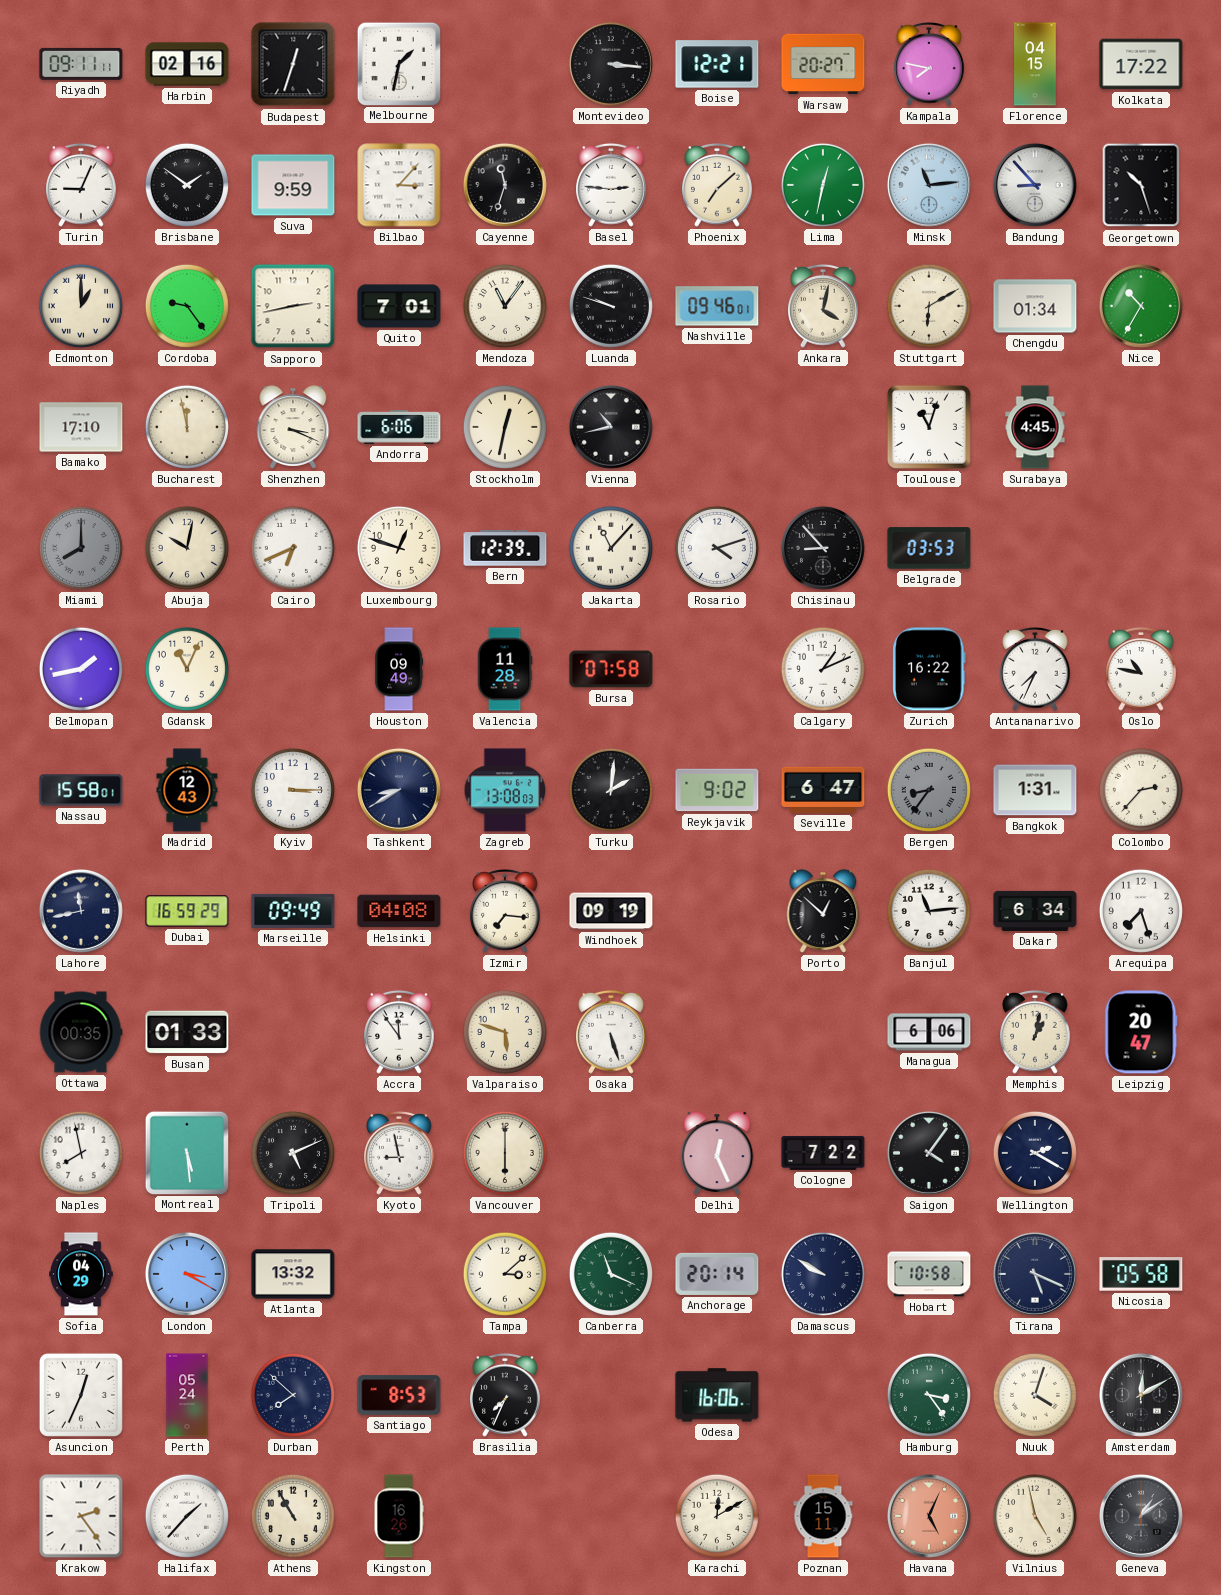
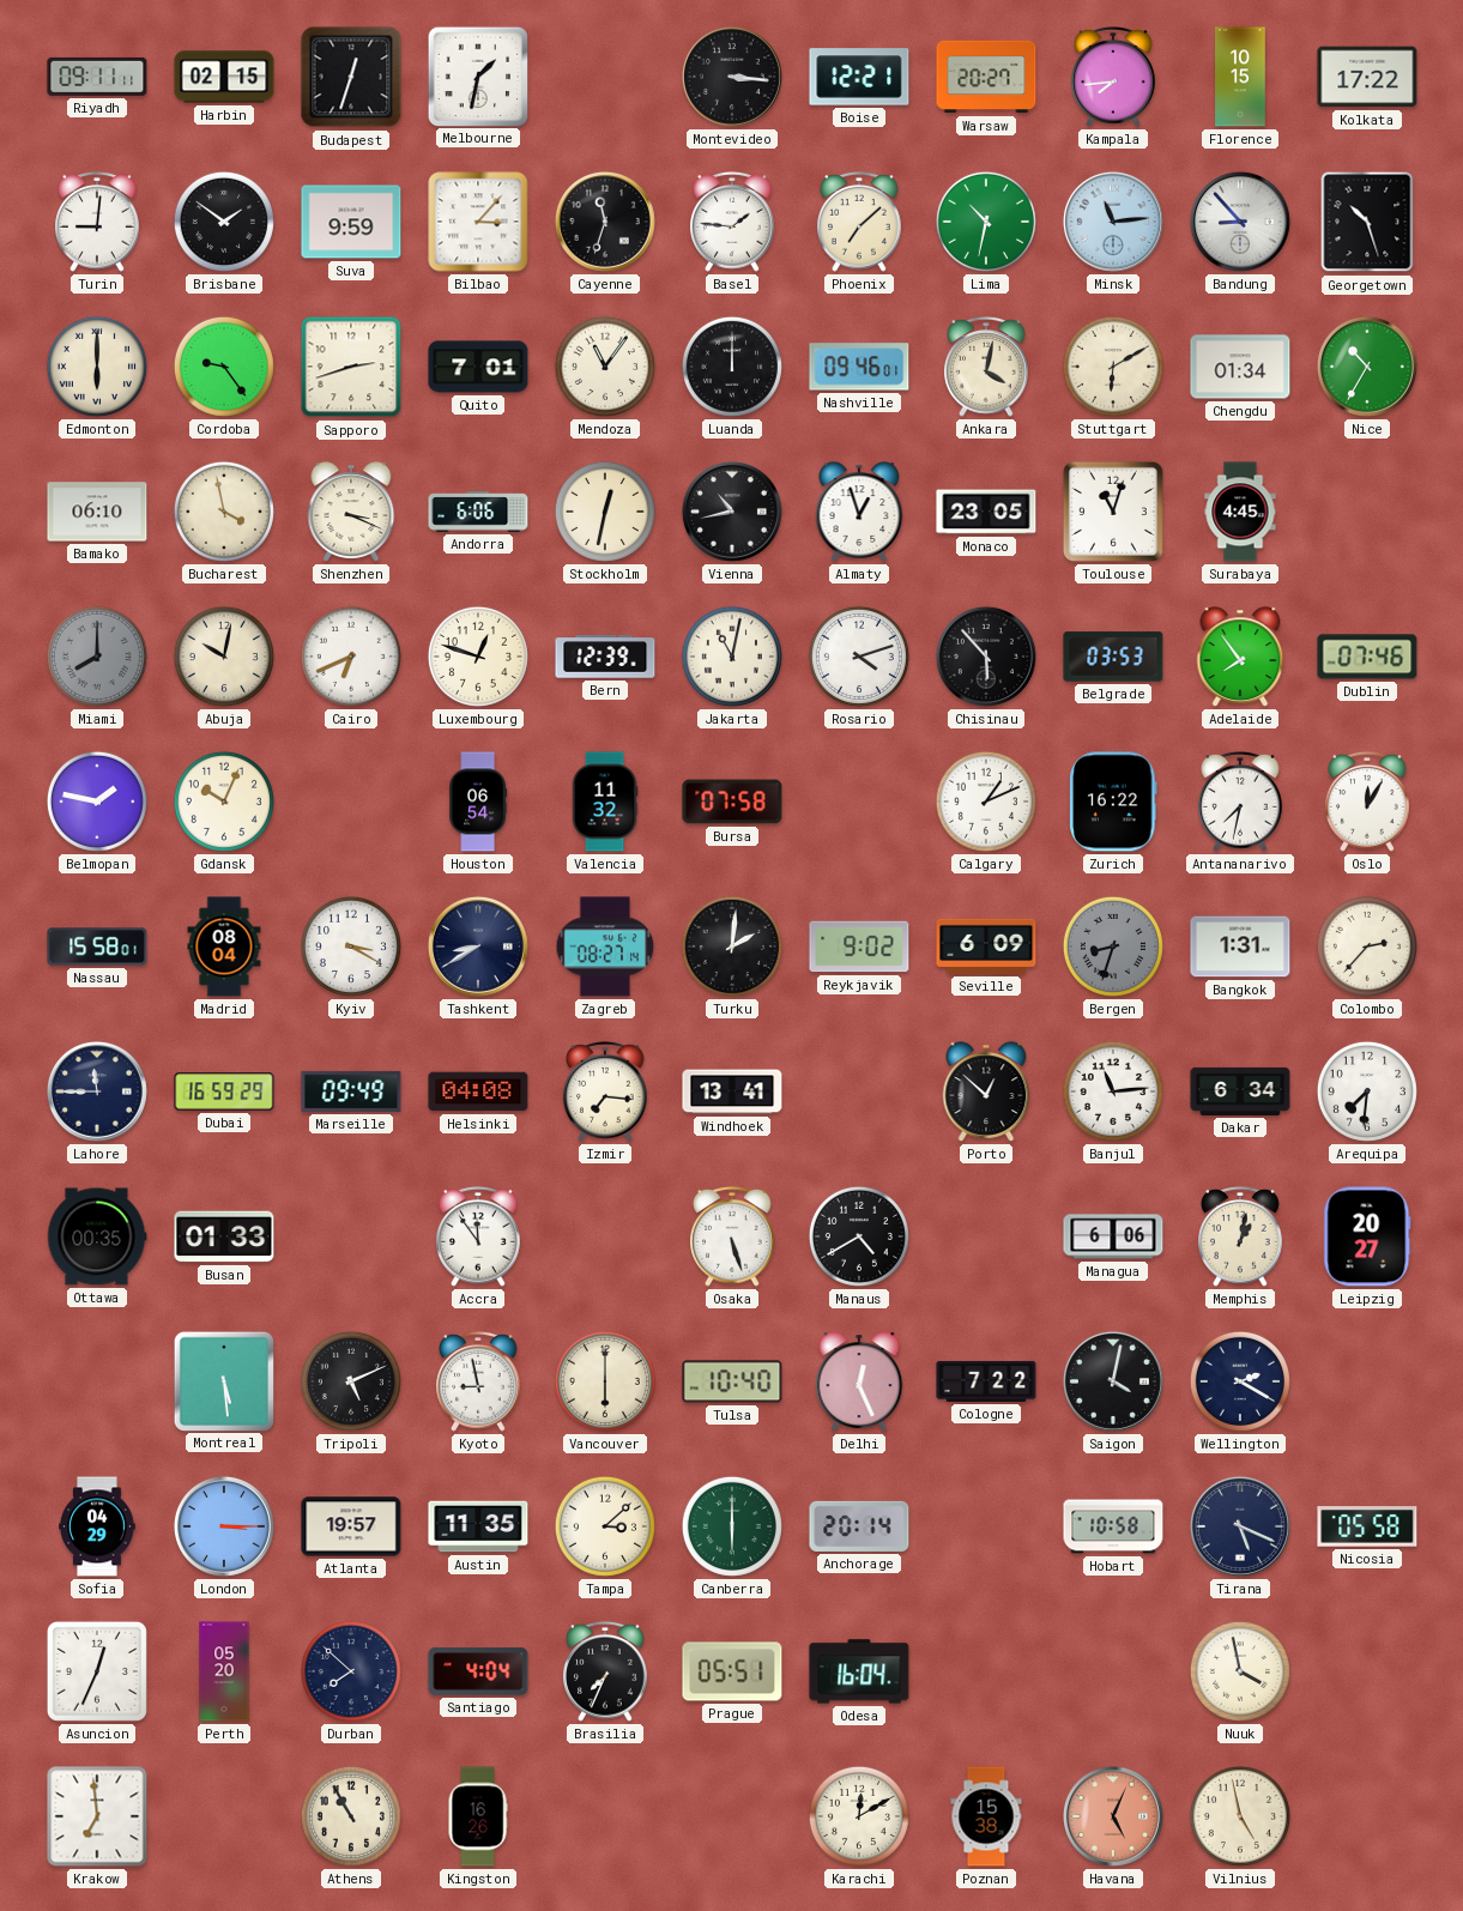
Harbin: 02:16 -> 02:15 (224, 77)
Kampala: 7:47 -> 7:44 (1113, 77)
Florence: 04:15 -> 10:15 (1240, 77)
Turin: 9:04 -> 9:01 (97, 222)
Basel: 2:46 -> 1:46 (732, 222)
Lima: 12:32 -> 10:32 (986, 222)
Edmonton: 1:00 -> 6:00 (97, 367)
Sapporo: 2:43 -> 2:42 (351, 367)
Luanda: 9:48 -> 12:00 (732, 367)
Bamako: 17:10 -> 06:10 (97, 512)
Bucharest: 11:58 -> 3:58 (224, 512)
Almaty: none -> 12:57 (859, 512)
Monaco: none -> 23:05 (986, 512)
Jakarta: 11:07 -> 11:02 (732, 657)
Chisinau: 8:53 -> 5:53 (986, 657)
Adelaide: none -> 7:54 (1240, 657)
Dublin: none -> 07:46 (1367, 657)
Belmopan: 1:43 -> 1:47 (97, 802)
Gdansk: 11:04 -> 10:04 (224, 802)
Houston: 09:49 -> 06:54 (478, 802)
Valencia: 11:28 -> 11:32 (605, 802)
Antananarivo: 7:34 -> 7:32 (1240, 802)
Oslo: 10:47 -> 12:05 (1367, 802)
Madrid: 12:43 -> 08:04 (224, 947)
Kyiv: 3:15 -> 3:20 (351, 947)
Zagreb: 13:08 -> 08:27 (605, 947)
Seville: 6:47 -> 6:09 (986, 947)
Bergen: 8:36 -> 8:33 (1113, 947)
Lahore: 11:43 -> 11:45 (97, 1091)
Windhoek: 09:19 -> 13:41 (732, 1091)
Arequipa: 7:27 -> 7:31 (1367, 1091)
Valparaiso: 5:48 -> none (505, 1032)
Manaus: none -> 4:40 (859, 1236)
Leipzig: 20:47 -> 20:27 (1367, 1236)
Naples: 7:58 -> none (81, 1153)
Tulsa: none -> 10:40 (732, 1381)
Saigon: 4:06 -> 4:02 (1113, 1381)
London: 3:20 -> 3:15 (224, 1526)
Atlanta: 13:32 -> 19:57 (351, 1526)
Austin: none -> 11:35 (478, 1526)
Canberra: 11:19 -> 6:00 (732, 1526)
Damascus: 9:50 -> none (823, 1274)
Perth: 05:24 -> 05:20 (224, 1671)
Santiago: 8:53 -> 4:04 (478, 1671)
Prague: none -> 05:51 (732, 1671)
Odesa: 16:06 -> 16:04 (859, 1671)
Hamburg: 3:24 -> none (929, 1395)
Nuuk: 4:03 -> 3:58 (1240, 1671)
Amsterdam: 12:10 -> none (1141, 1395)
Krakow: 2:24 -> 6:59 (97, 1816)
Halifax: 1:37 -> none (187, 1516)
Poznan: 15:11 -> 15:38 (986, 1816)
Geneva: 1:09 -> none (1141, 1516)
